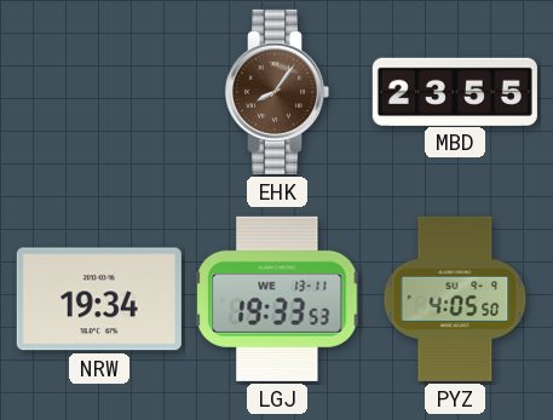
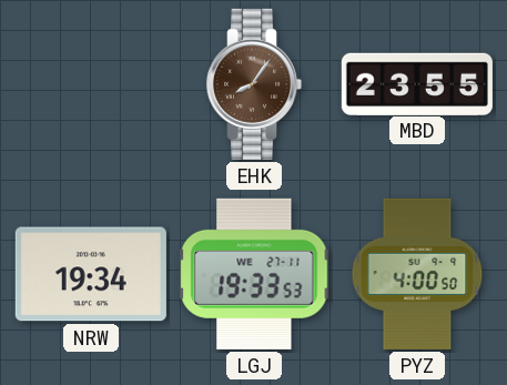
LGJ date: WE 13-11 -> WE 27-11 (254, 274)
PYZ: 4:05 -> 4:00 (417, 274)
